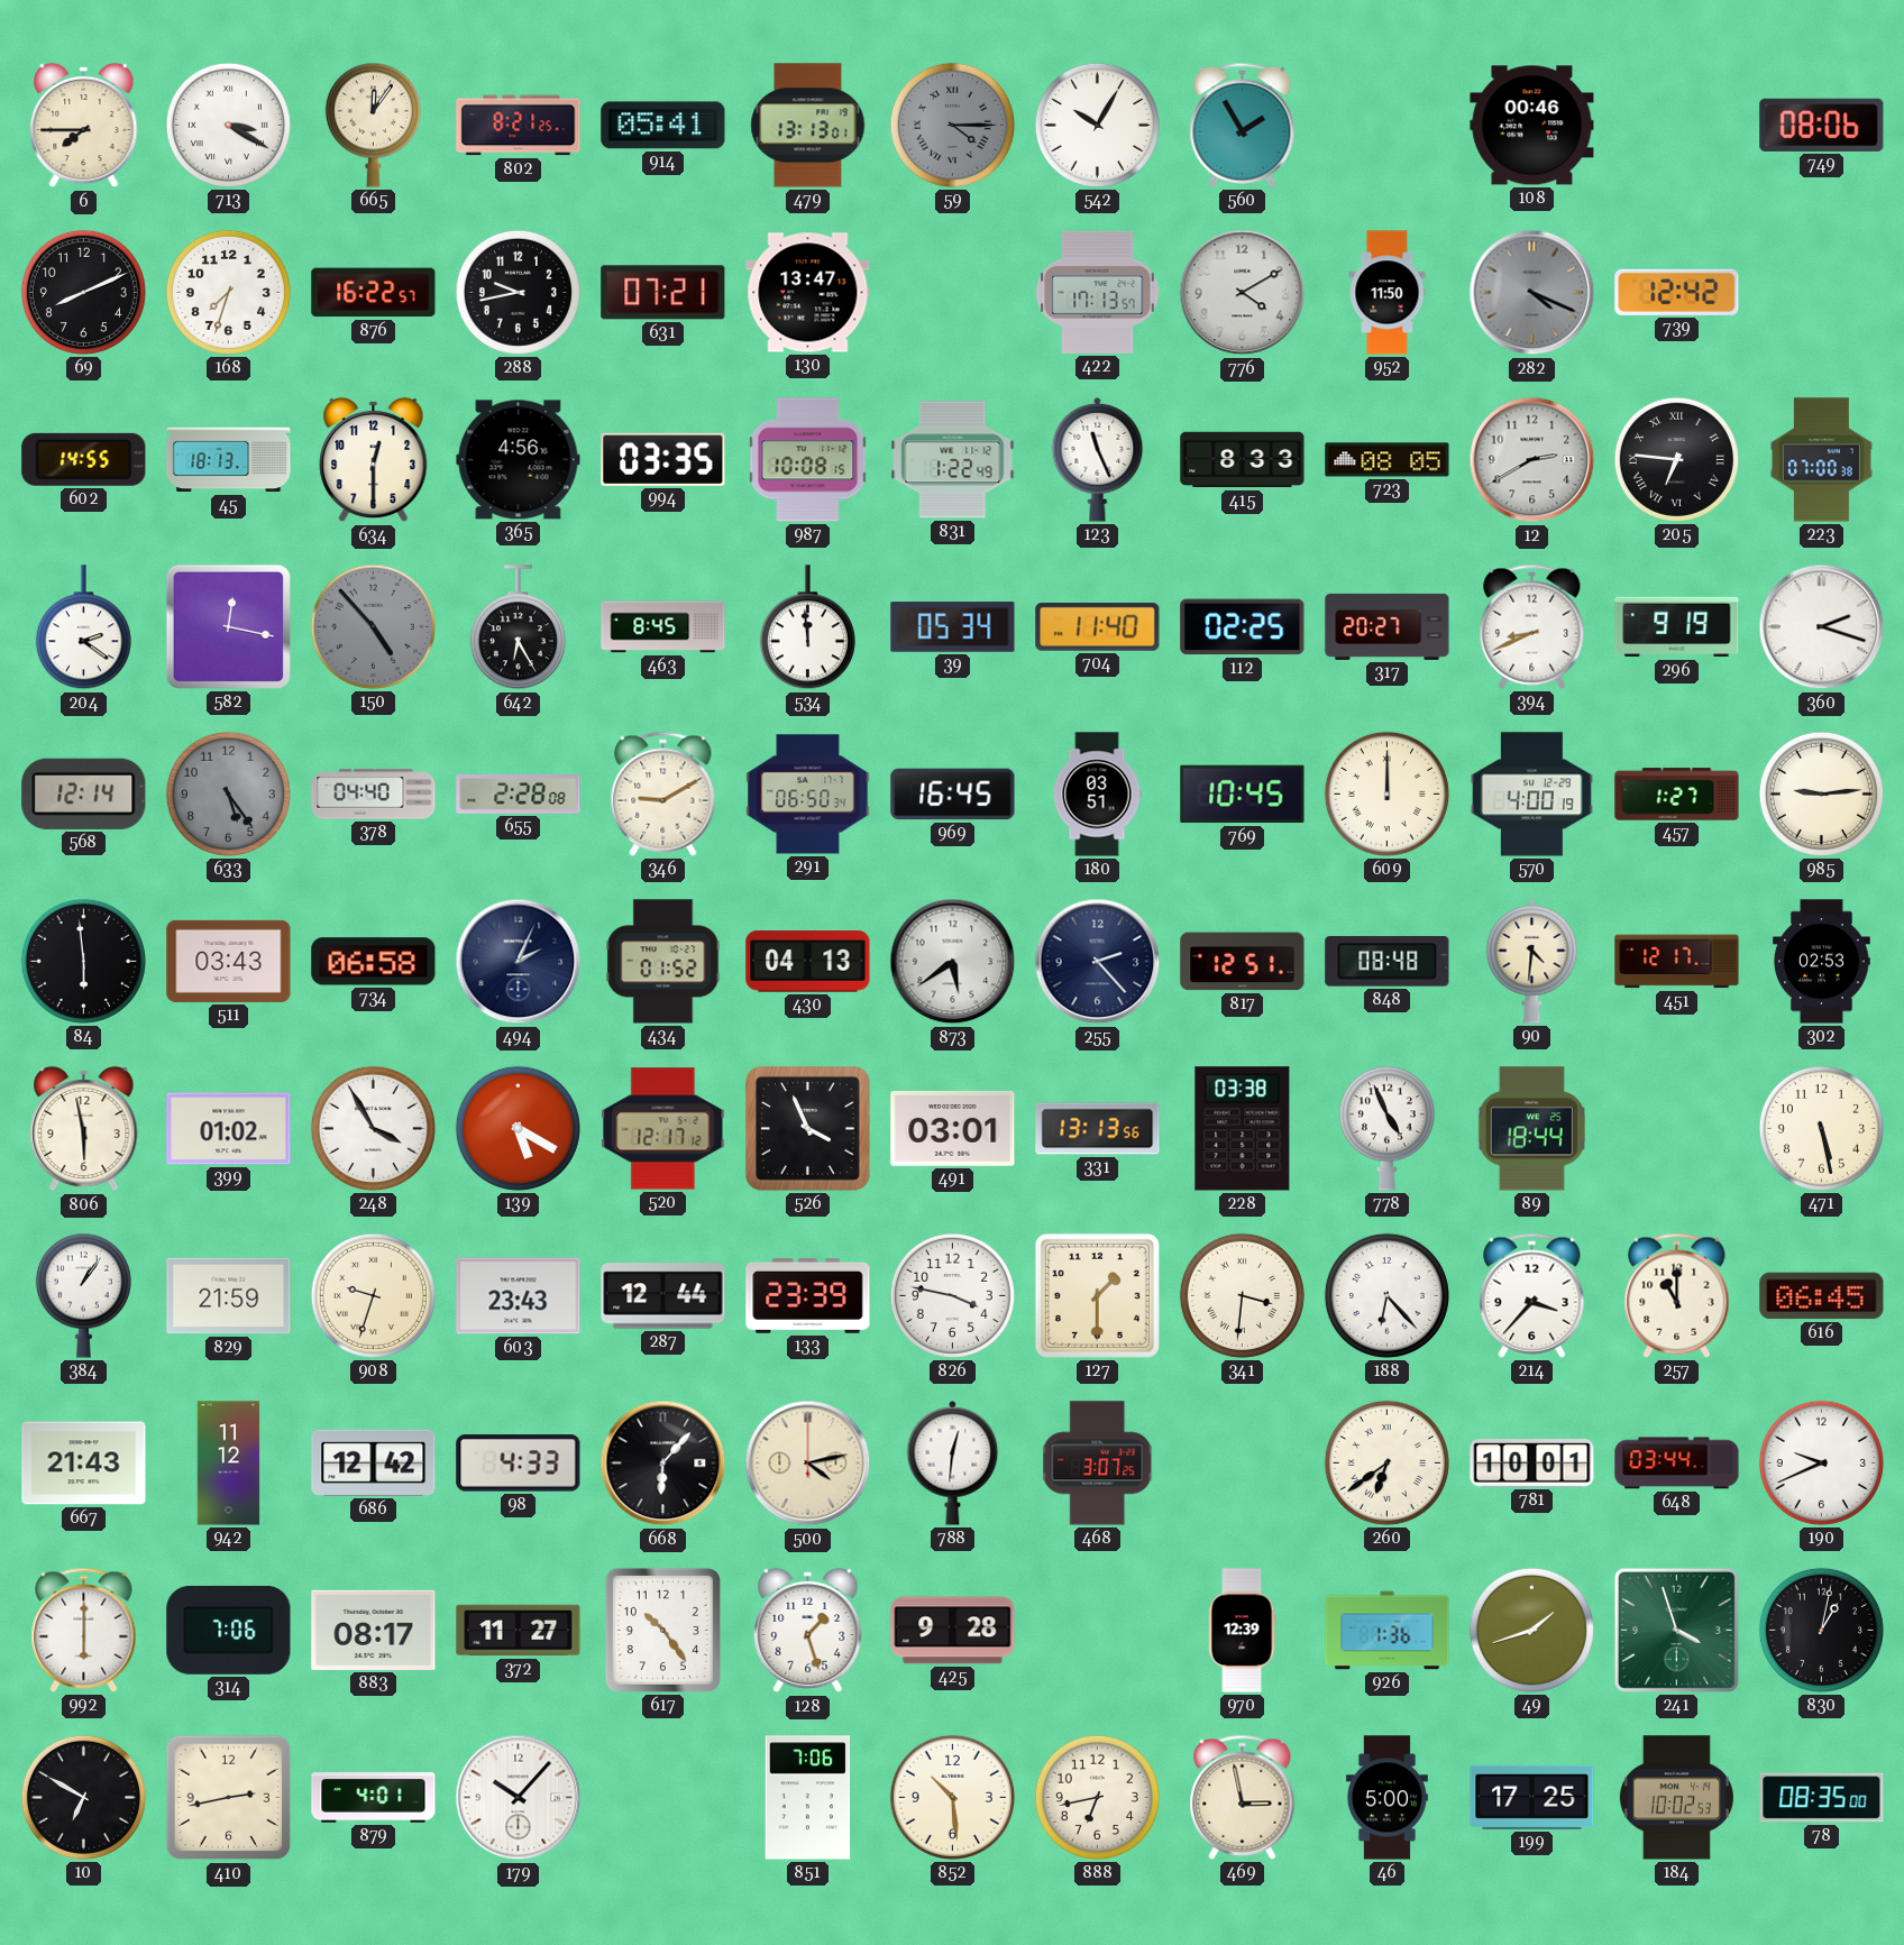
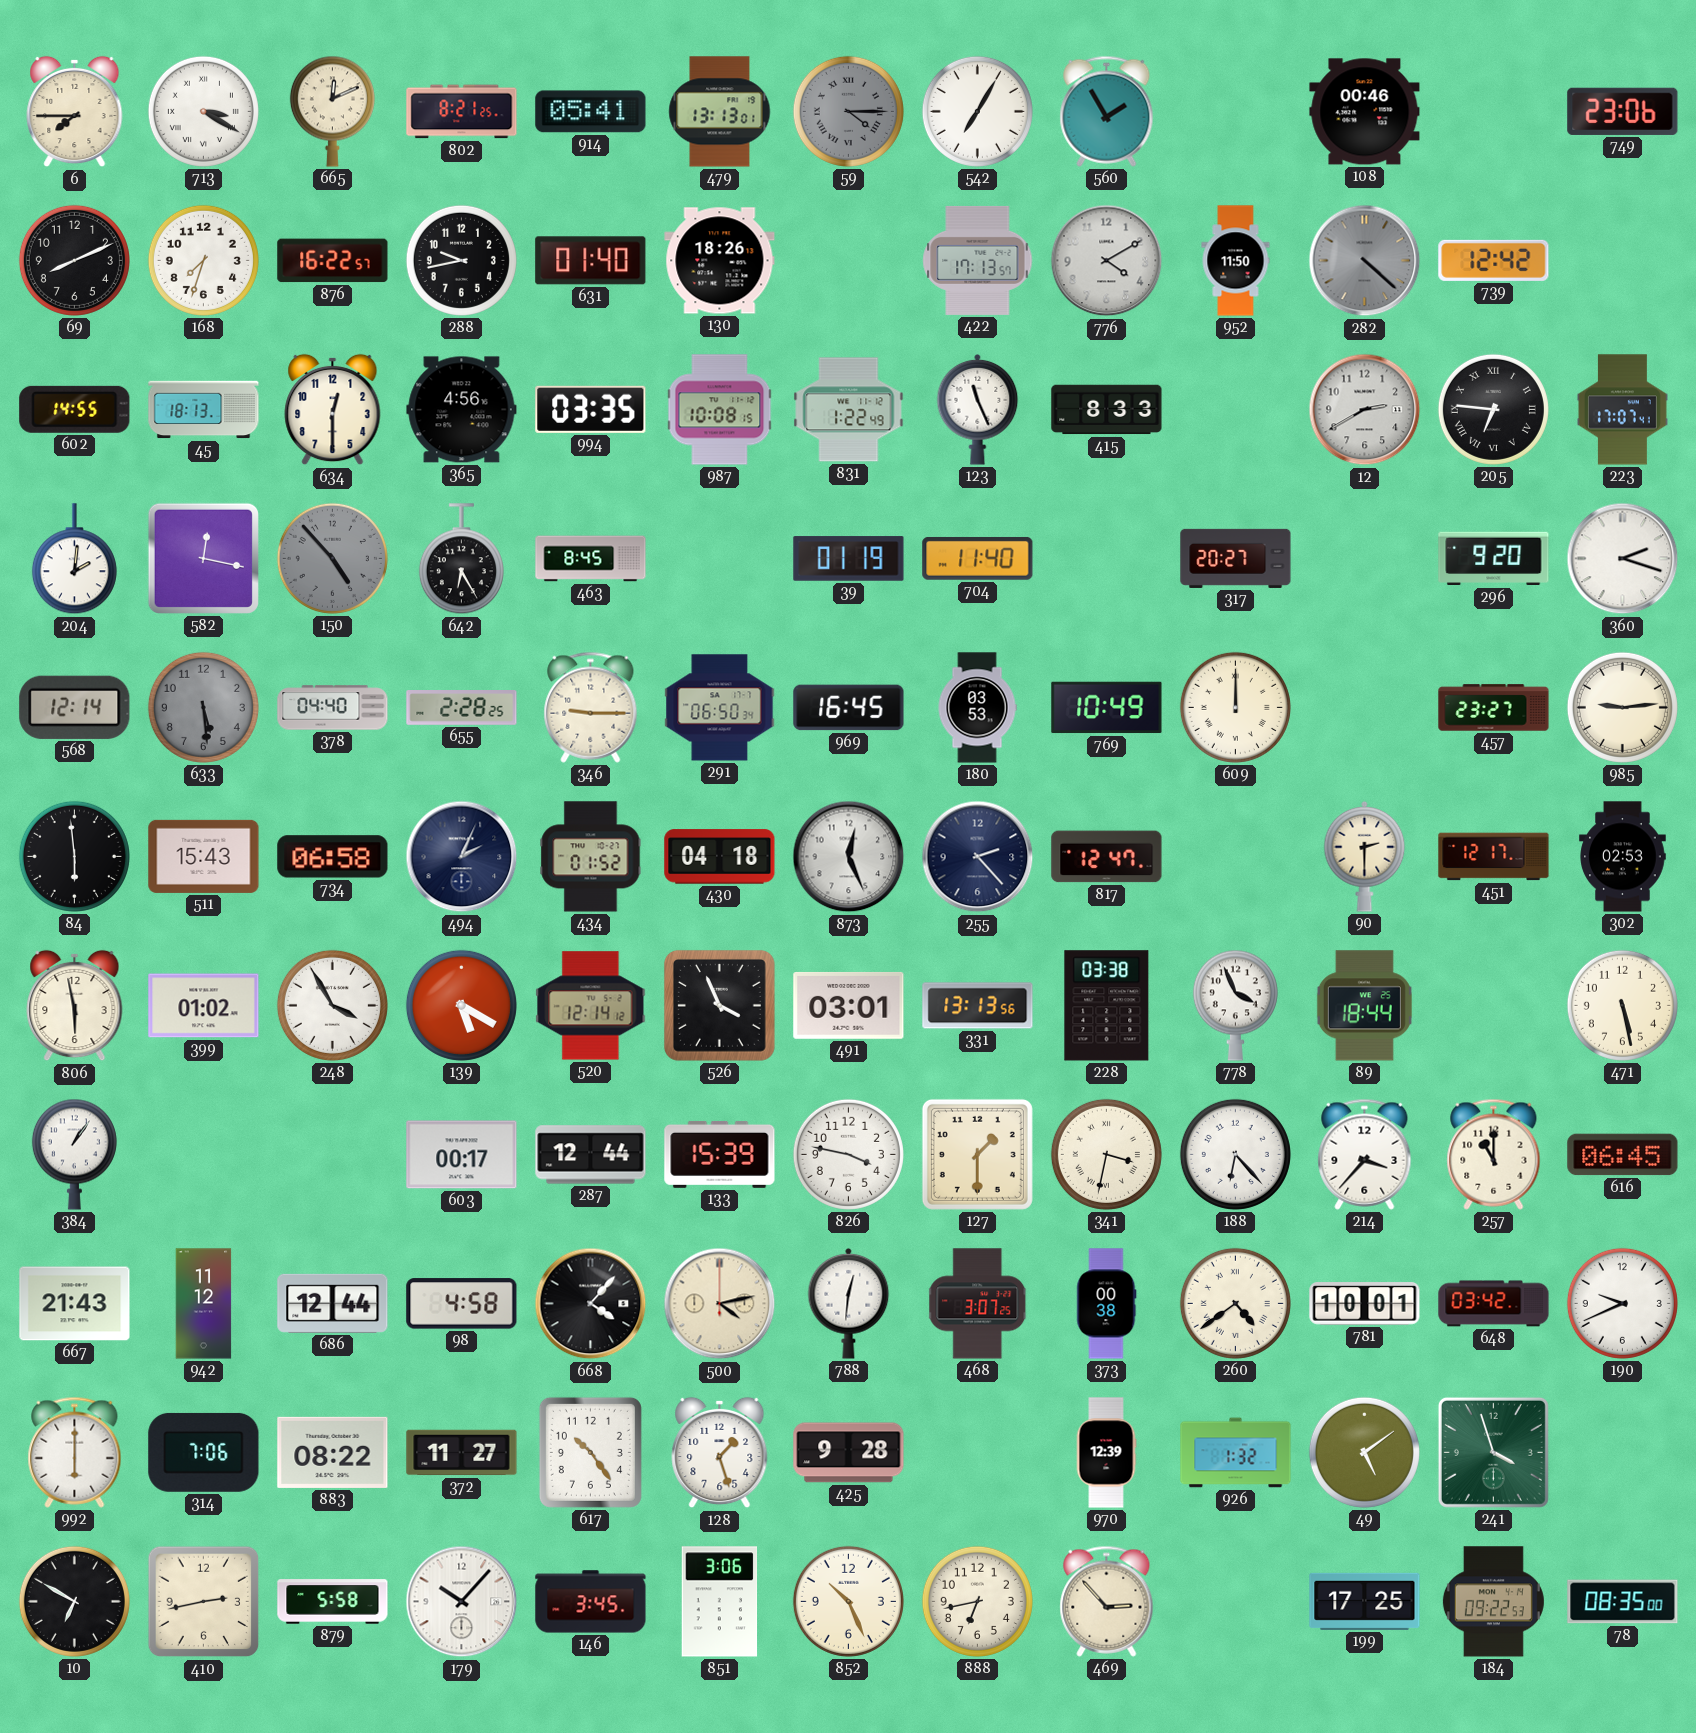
665: 12:06 -> 12:11 (332, 111)
542: 10:05 -> 7:05 (977, 111)
749: 08:06 -> 23:06 (1623, 111)
631: 07:21 -> 01:40 (591, 261)
130: 13:47 -> 18:26 (720, 261)
282: 4:19 -> 4:22 (1365, 261)
723: 08:05 -> none (1388, 460)
223: 07:00 -> 17:07 (1622, 410)
204: 2:21 -> 2:01 (74, 559)
534: 11:59 -> none (807, 627)
39: 05:34 -> 01:19 (849, 559)
112: 02:25 -> none (1243, 627)
394: 8:41 -> none (1532, 626)
296: 9:19 -> 9:20 (1494, 559)
633: 5:24 -> 5:29 (203, 707)
655: 2:28:08 -> 2:28:25 (462, 708)
346: 9:10 -> 9:15 (591, 707)
180: 03:51 -> 03:53 (977, 708)
769: 10:45 -> 10:49 (1107, 708)
570: 4:00 -> none (1531, 795)
457: 1:27 -> 23:27 (1494, 708)
511: 03:43 -> 15:43 (204, 856)
430: 04:13 -> 04:18 (720, 857)
873: 5:39 -> 12:26 (849, 857)
817: 12:51 -> 12:47 (1107, 857)
848: 08:48 -> none (1388, 962)
90: 4:31 -> 2:30 (1365, 856)
520: 12:17 -> 12:14 (591, 1006)
778: 4:56 -> 3:56 (1235, 1005)
829: 21:59 -> none (229, 1296)
908: 9:33 -> none (373, 1295)
603: 23:43 -> 00:17 (462, 1155)
133: 23:39 -> 15:39 (720, 1154)
341: 3:31 -> 3:32 (1106, 1154)
686: 12:42 -> 12:44 (333, 1303)
98: 4:33 -> 4:58 (462, 1304)
668: 6:07 -> 4:07 (591, 1304)
373: none -> 00:38 (1107, 1304)
260: 6:39 -> 4:39 (1235, 1303)
648: 03:44 -> 03:42 (1494, 1304)
883: 08:17 -> 08:22 (333, 1452)
926: 1:36 -> 1:32 (1236, 1453)
49: 1:42 -> 5:09 (1364, 1452)
830: 1:02 -> none (1821, 1630)
879: 4:01 -> 5:58 (333, 1602)
146: none -> 3:45 (591, 1602)
851: 7:06 -> 3:06 (720, 1602)
852: 10:29 -> 10:26 (848, 1601)
469: 2:58 -> 2:53 (1107, 1601)
46: 5:00 -> none (1386, 1798)
184: 10:02 -> 09:22 (1493, 1602)
